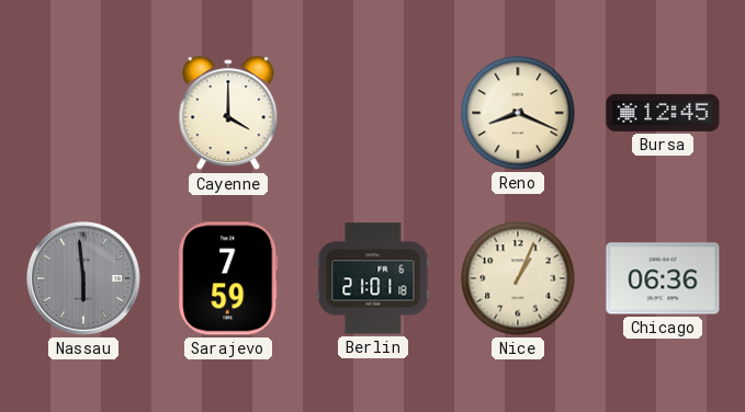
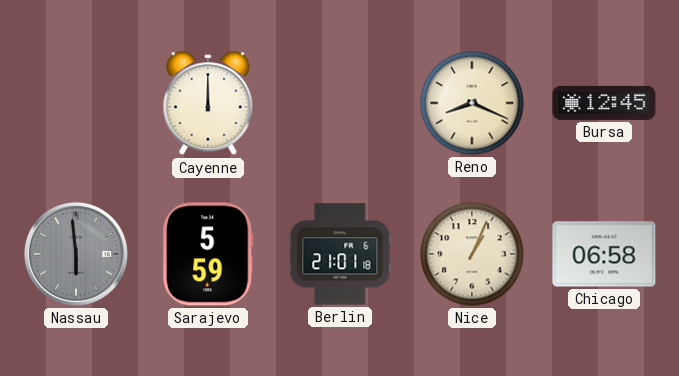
Cayenne: 4:00 -> 12:00 (208, 104)
Sarajevo: 7:59 -> 5:59 (208, 254)
Chicago: 06:36 -> 06:58 (604, 254)
